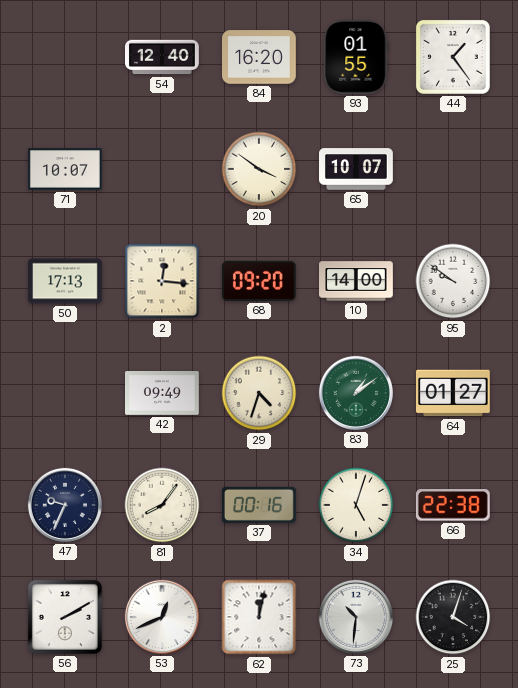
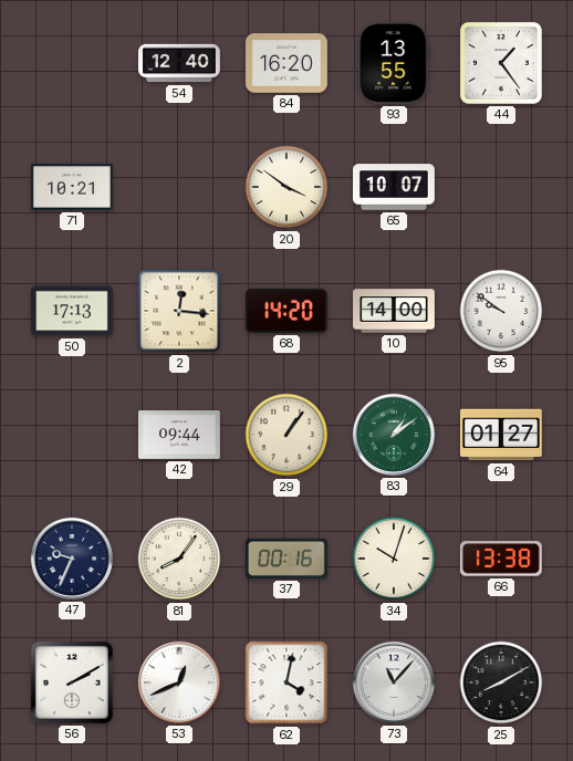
93: 01:55 -> 13:55 (394, 63)
71: 10:07 -> 10:21 (73, 187)
68: 09:20 -> 14:20 (286, 311)
42: 09:49 -> 09:44 (180, 436)
29: 4:33 -> 1:06 (286, 435)
34: 5:03 -> 10:03 (394, 559)
66: 22:38 -> 13:38 (501, 559)
62: 12:02 -> 4:02 (286, 682)
73: 10:31 -> 11:07 (394, 682)
25: 4:03 -> 8:10 (501, 682)
